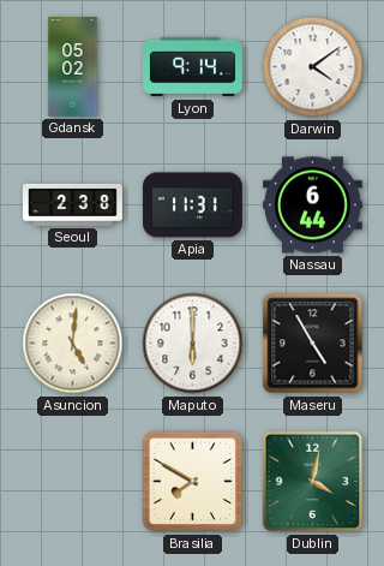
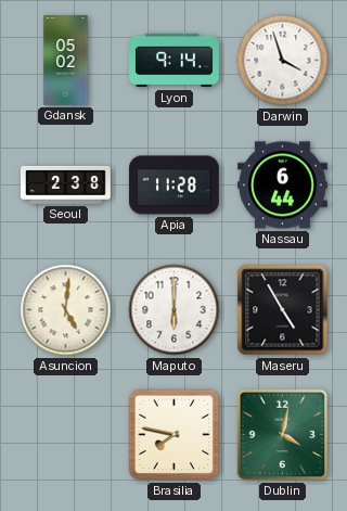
Darwin: 4:09 -> 3:57 (283, 61)
Apia: 11:31 -> 11:28 (173, 186)
Brasilia: 7:50 -> 7:47 (175, 435)
